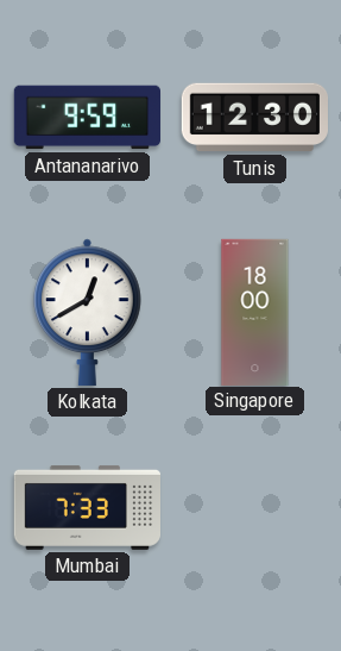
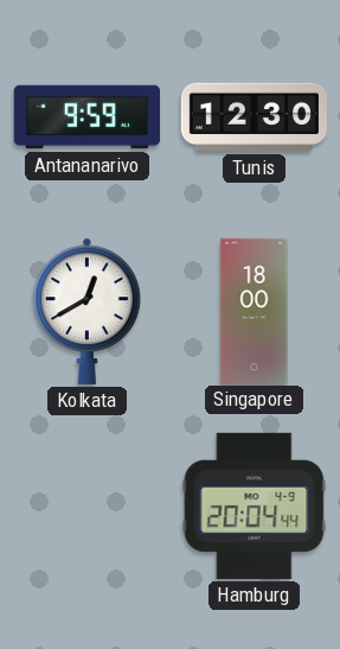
Mumbai: 7:33 -> none (87, 507)
Hamburg: none -> 20:04 (255, 505)
